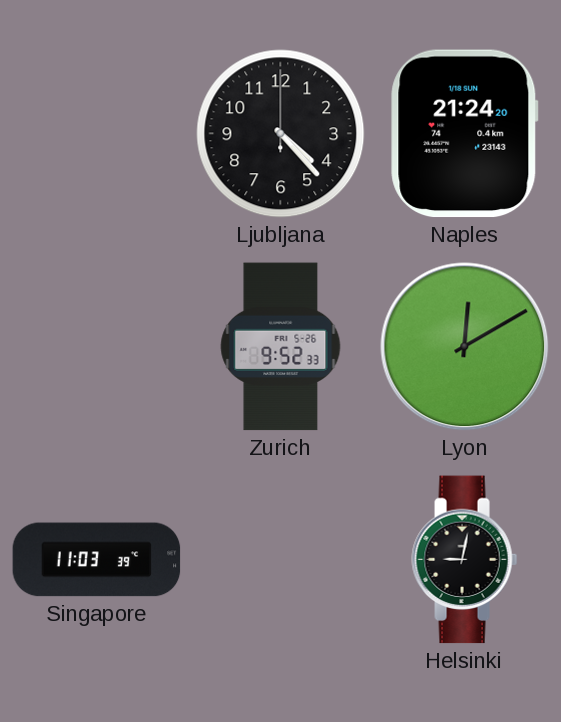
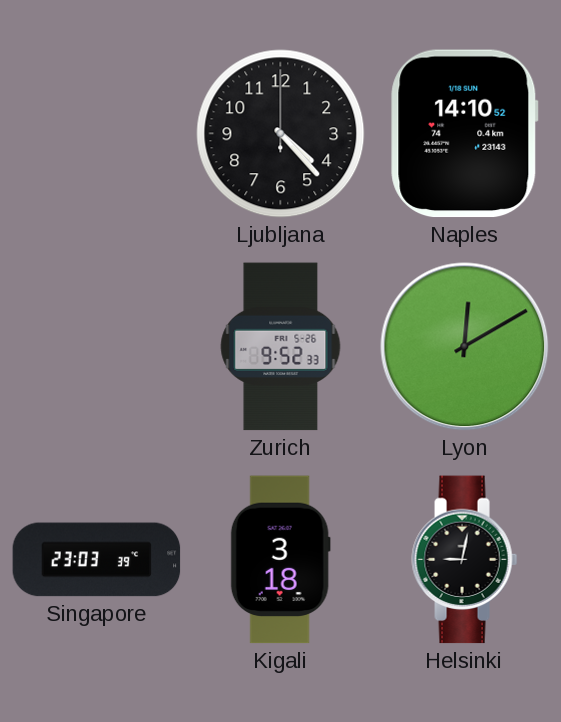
Naples: 21:24 -> 14:10 (465, 134)
Singapore: 11:03 -> 23:03 (97, 560)
Kigali: none -> 3:18 (280, 560)
